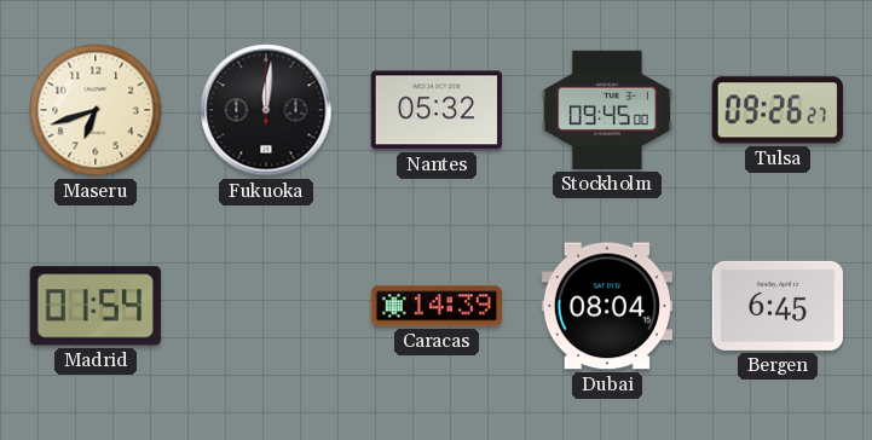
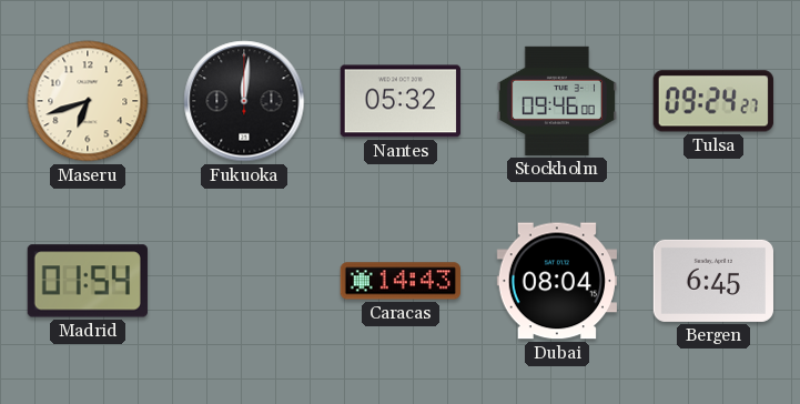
Stockholm: 09:45 -> 09:46 (556, 101)
Tulsa: 09:26 -> 09:24 (713, 101)
Caracas: 14:39 -> 14:43 (399, 281)
